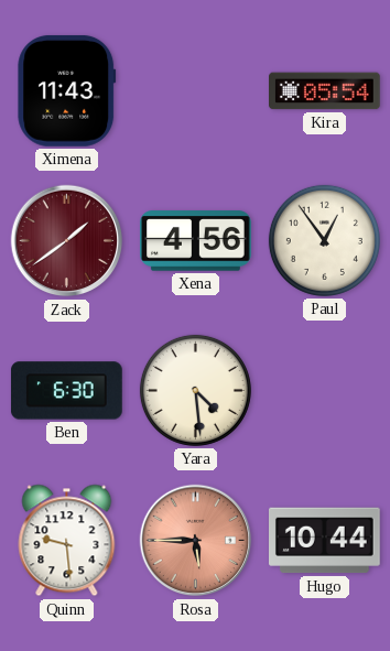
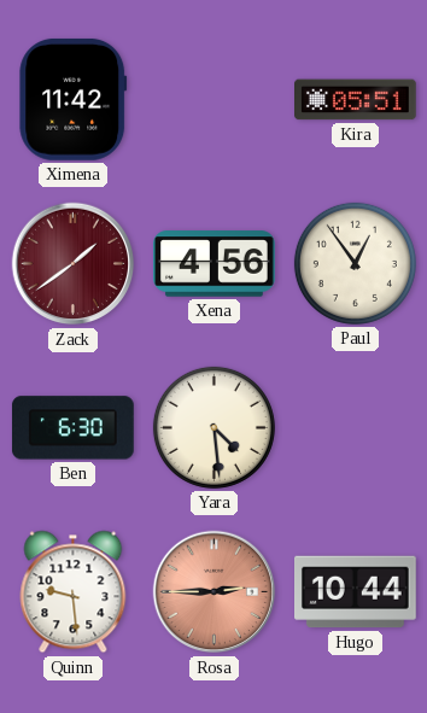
Ximena: 11:43 -> 11:42 (74, 99)
Kira: 05:54 -> 05:51 (356, 100)
Rosa: 5:45 -> 2:45 (215, 592)
